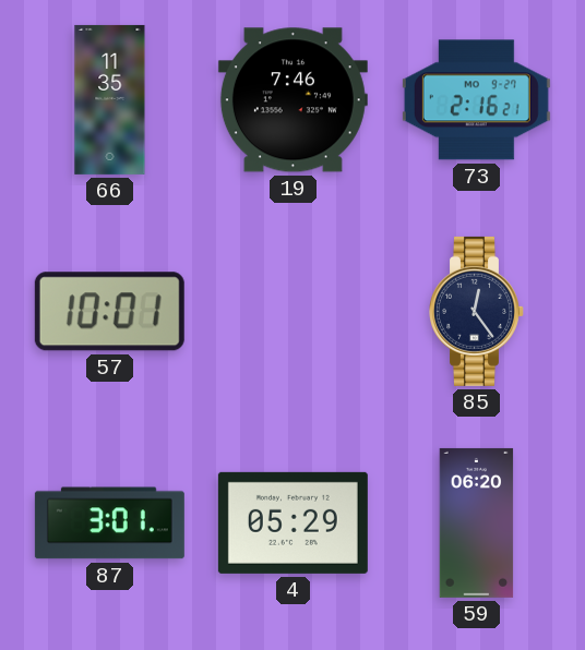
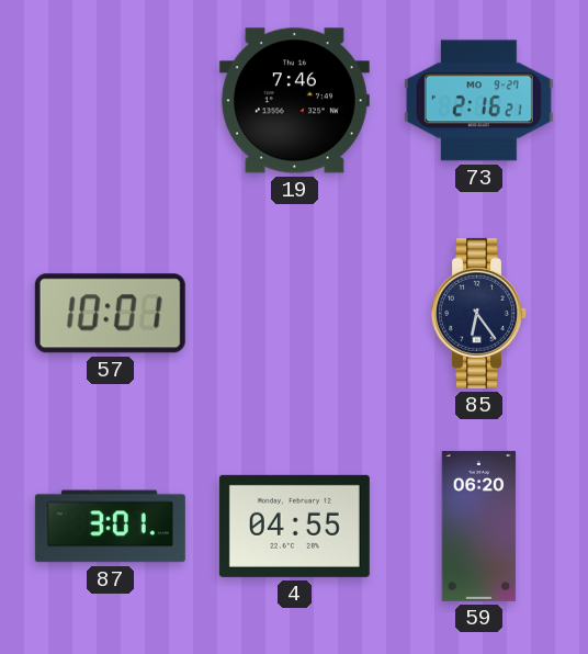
66: 11:35 -> none (110, 99)
85: 12:24 -> 6:24 (479, 313)
4: 05:29 -> 04:55 (294, 526)
